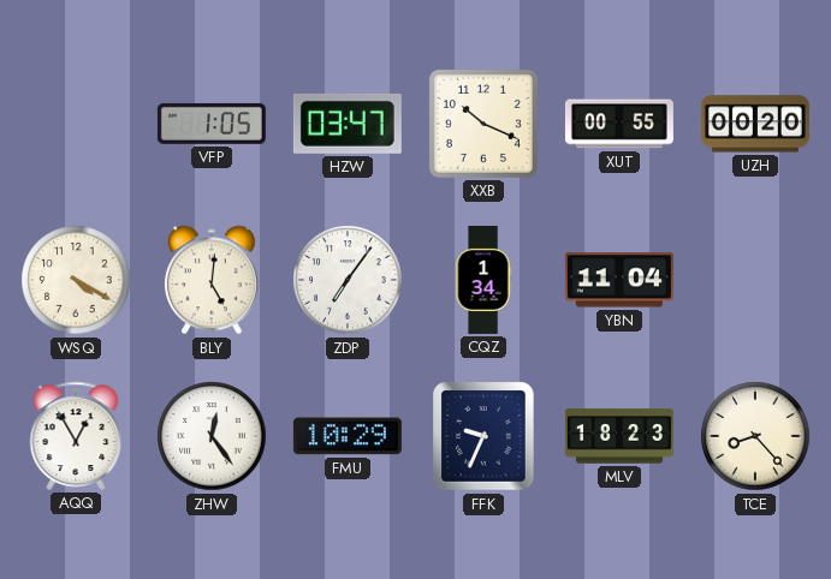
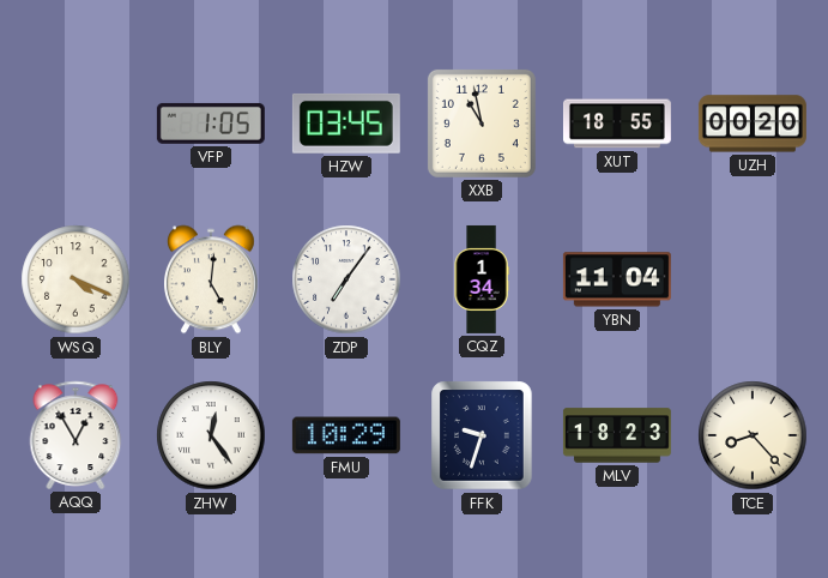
HZW: 03:47 -> 03:45 (346, 124)
XXB: 10:19 -> 10:58 (482, 124)
XUT: 00:55 -> 18:55 (617, 124)
WSQ: 4:20 -> 4:19 (75, 279)
FFK: 9:34 -> 9:33 (482, 435)
